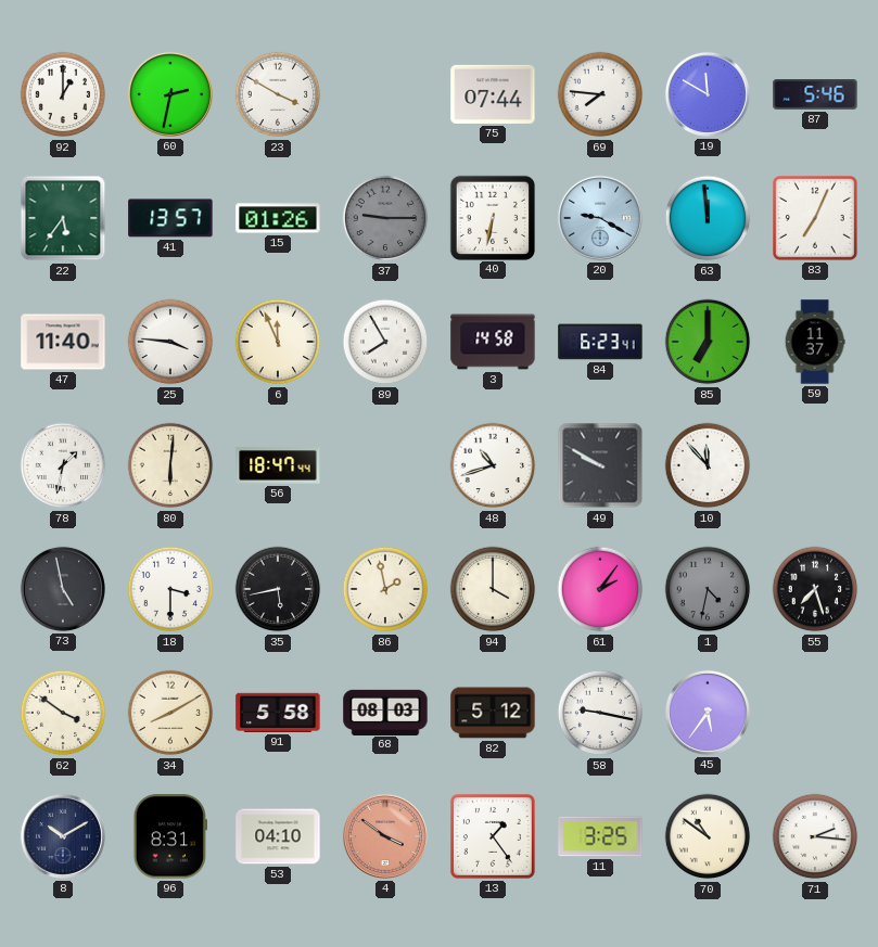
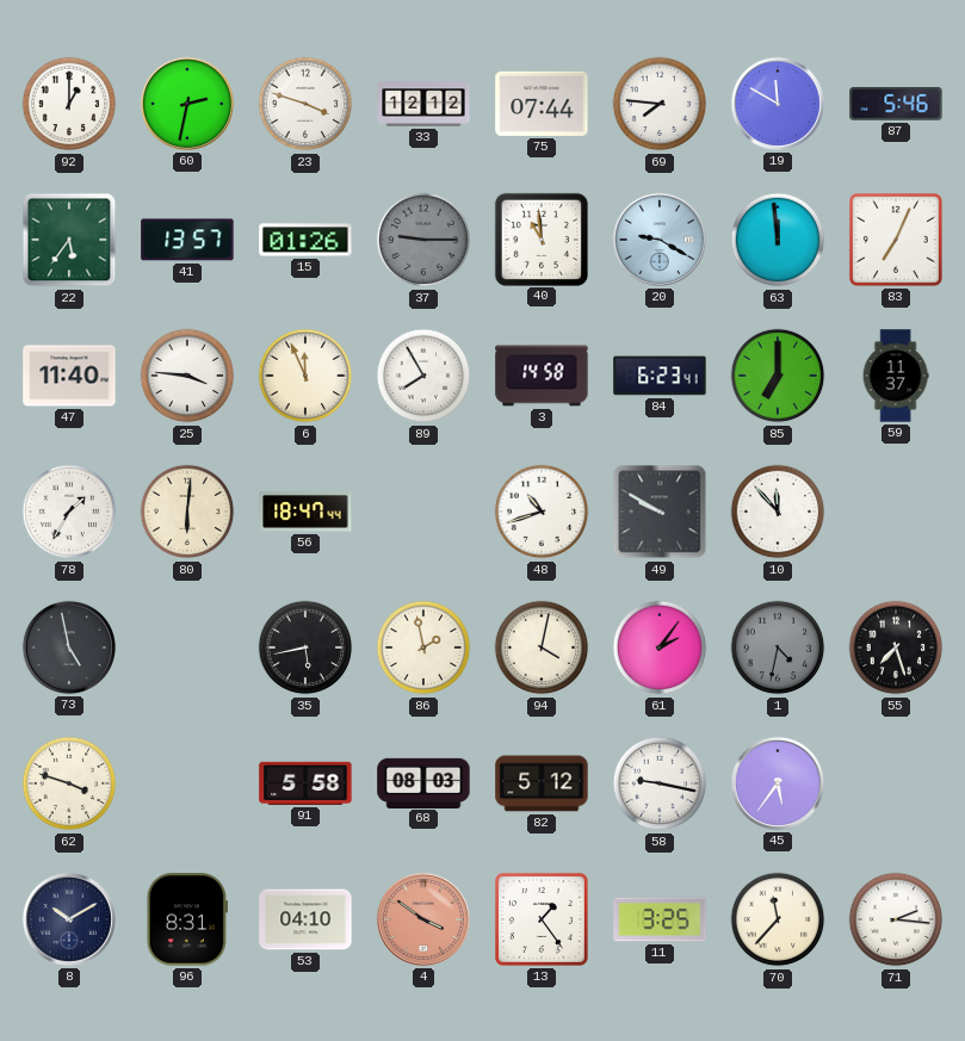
23: 3:50 -> 3:48 (305, 104)
33: none -> 12:12 (423, 104)
40: 6:32 -> 10:59 (540, 238)
78: 1:32 -> 1:35 (69, 512)
18: 3:30 -> none (170, 589)
94: 4:00 -> 4:02 (542, 647)
62: 3:51 -> 3:48 (69, 783)
34: 8:10 -> none (170, 713)
70: 10:51 -> 11:37 (778, 919)
